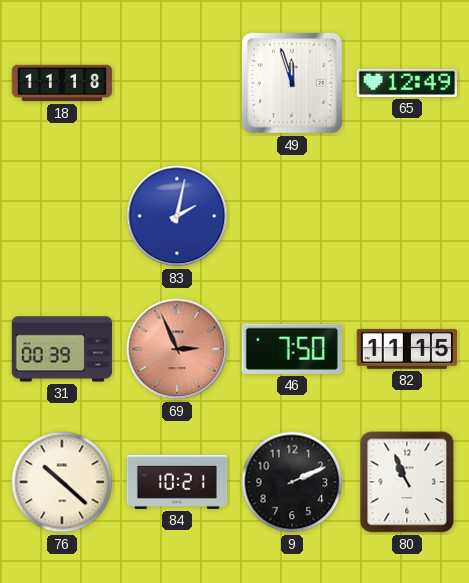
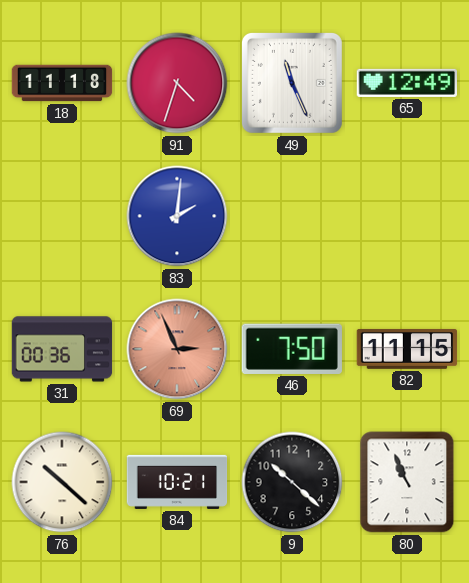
91: none -> 4:33 (177, 83)
49: 11:57 -> 11:26 (292, 83)
83: 2:02 -> 2:01 (177, 216)
31: 00:39 -> 00:36 (62, 349)
9: 2:11 -> 10:22 (292, 482)
